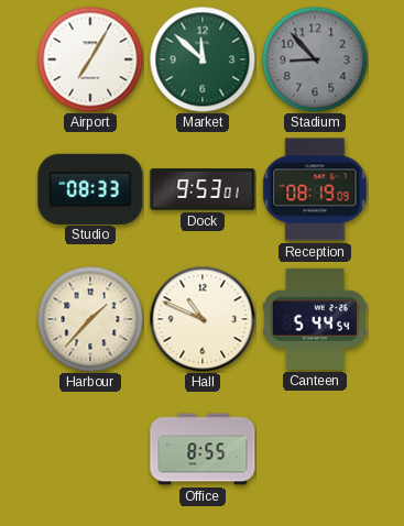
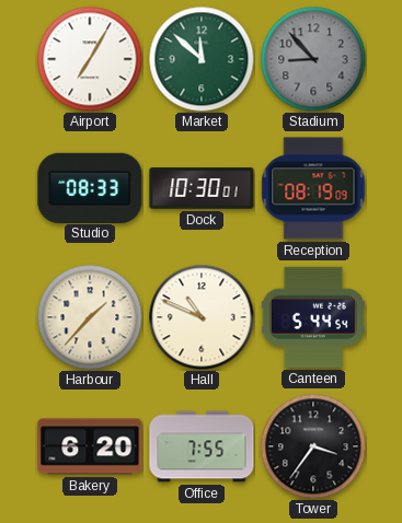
Dock: 9:53 -> 10:30 (202, 188)
Bakery: none -> 6:20 (90, 446)
Office: 8:55 -> 7:55 (202, 446)
Tower: none -> 3:36 (313, 446)
